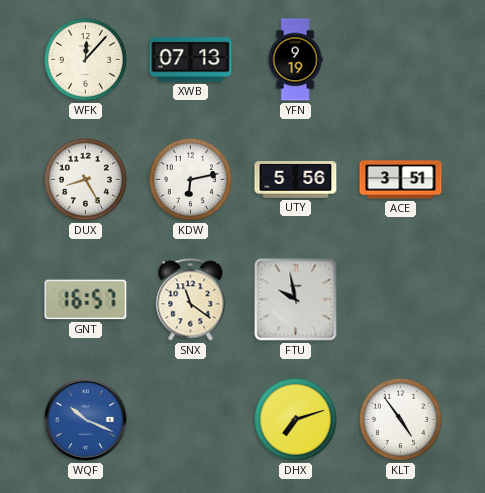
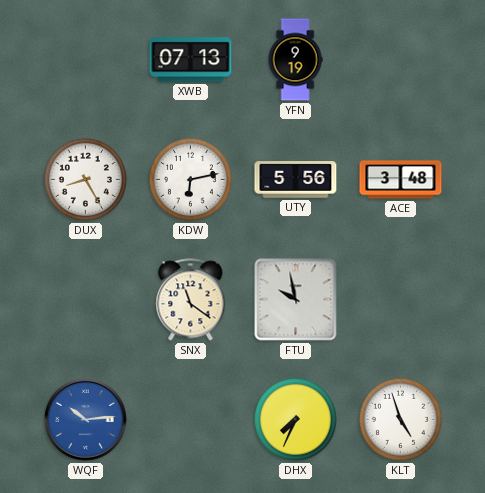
WFK: 12:07 -> none (85, 59)
ACE: 3:51 -> 3:48 (401, 180)
GNT: 16:57 -> none (86, 300)
WQF: 10:19 -> 10:14 (86, 420)
DHX: 7:12 -> 7:34 (295, 419)
KLT: 4:54 -> 4:57 (400, 419)
